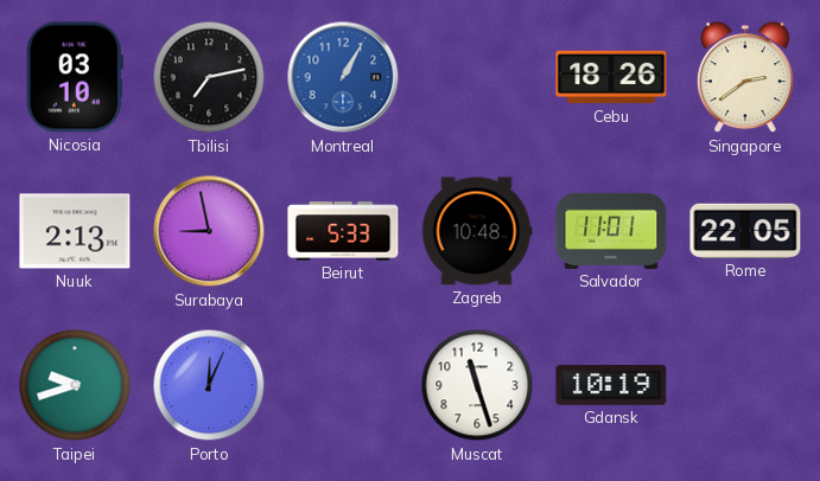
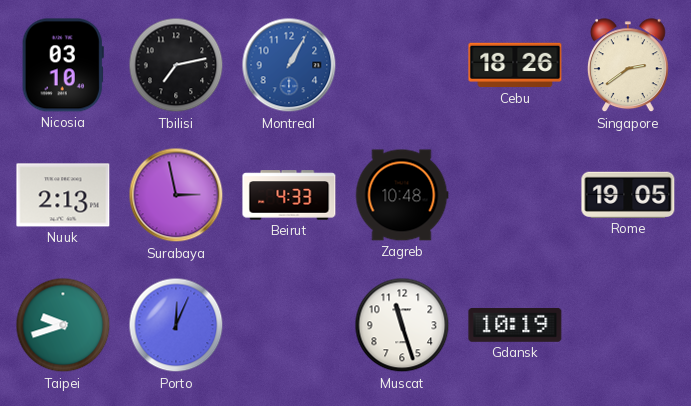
Surabaya: 8:58 -> 2:58 (176, 195)
Beirut: 5:33 -> 4:33 (289, 195)
Salvador: 11:01 -> none (611, 231)
Rome: 22:05 -> 19:05 (628, 195)
